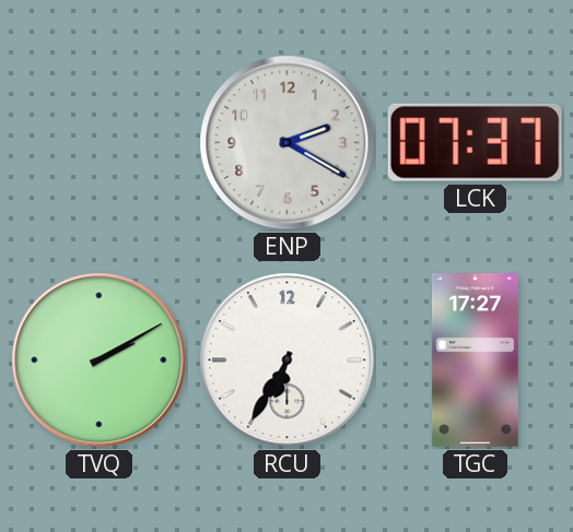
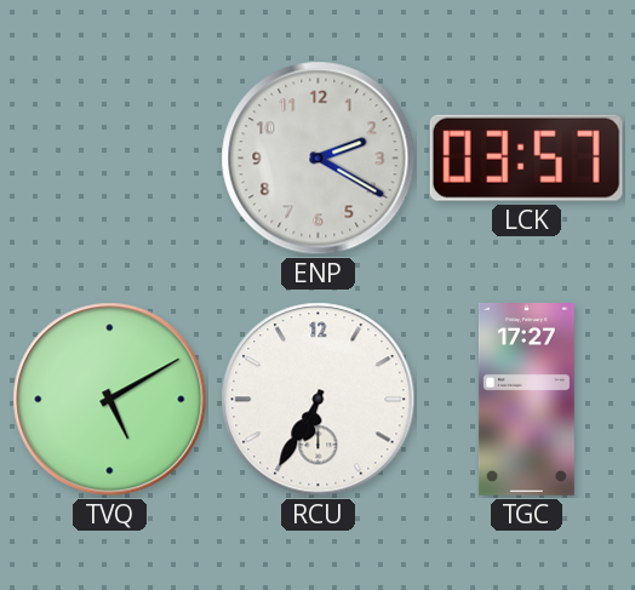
LCK: 07:37 -> 03:57 (526, 157)
TVQ: 2:10 -> 5:10 (110, 400)
